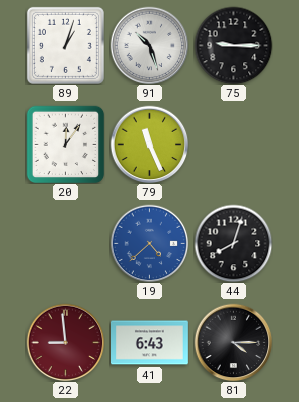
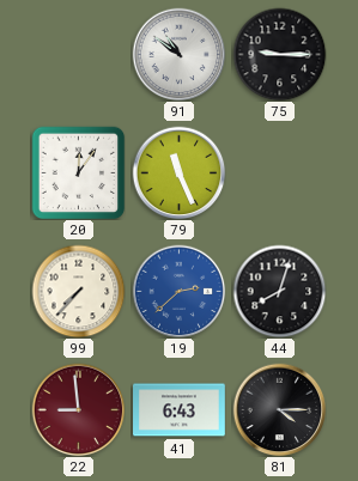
89: 1:03 -> none (65, 45)
91: 10:27 -> 10:51 (178, 54)
99: none -> 7:37 (78, 291)
19: 4:38 -> 2:38 (178, 291)
